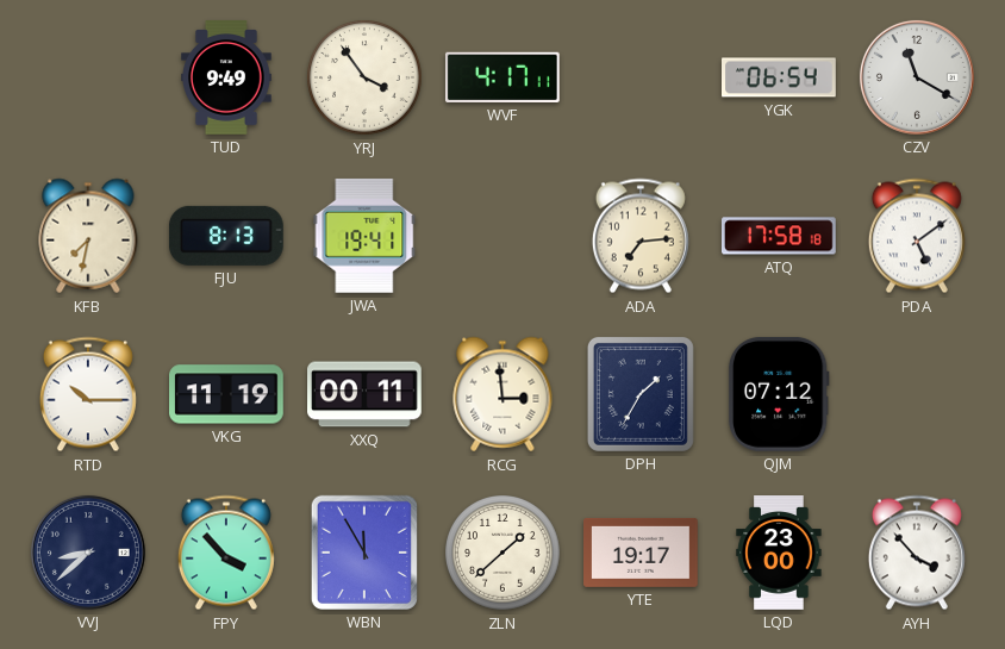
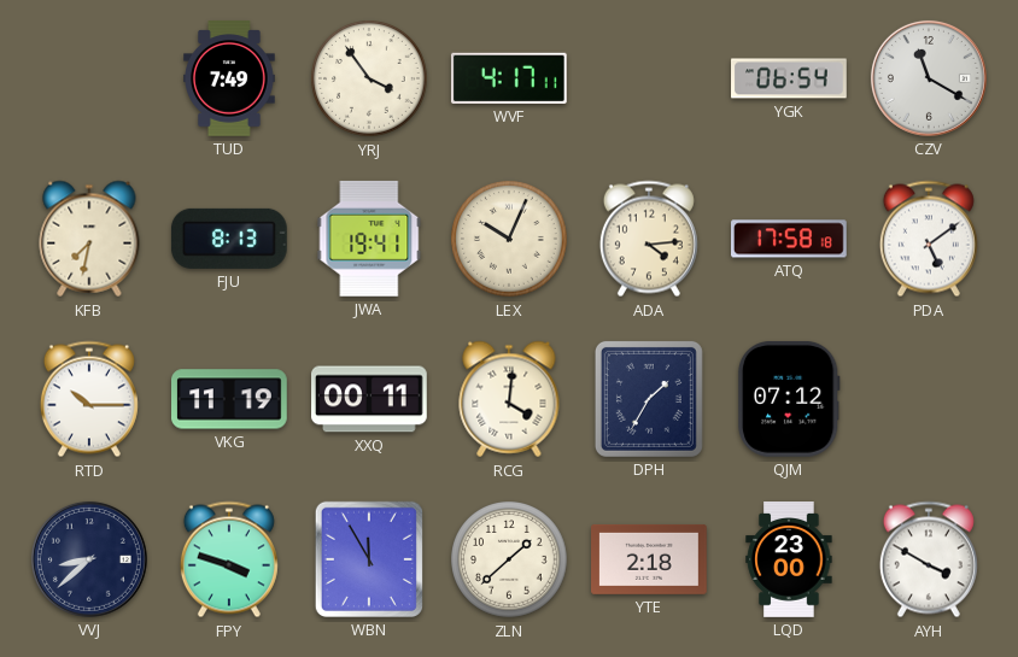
TUD: 9:49 -> 7:49 (230, 78)
LEX: none -> 10:04 (509, 239)
ADA: 7:14 -> 4:14 (649, 239)
RCG: 2:59 -> 4:01 (509, 399)
FPY: 3:53 -> 3:48 (229, 559)
YTE: 19:17 -> 2:18 (650, 559)
AYH: 3:53 -> 3:50 (929, 559)
